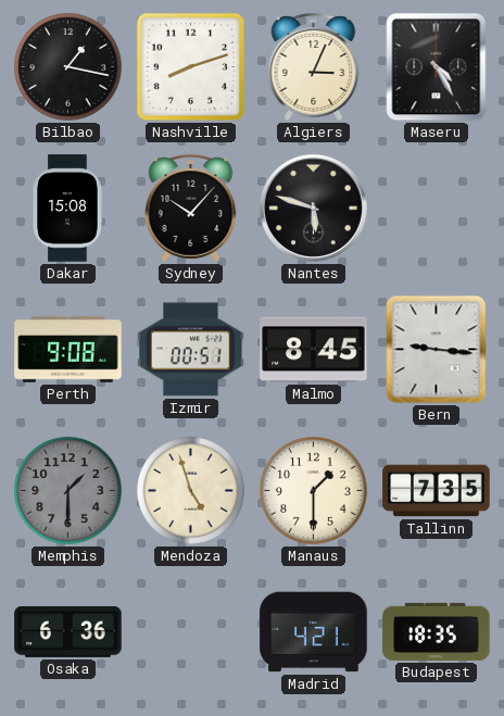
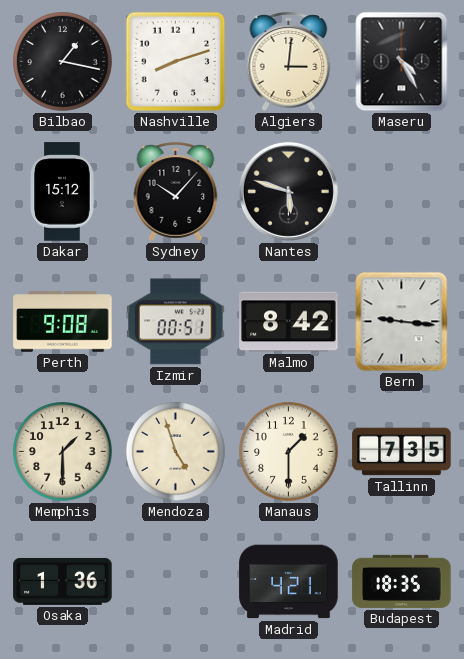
Algiers: 3:04 -> 3:01 (289, 61)
Dakar: 15:08 -> 15:12 (62, 192)
Malmo: 8:45 -> 8:42 (289, 322)
Memphis dial: grey -> cream (63, 452)
Osaka: 6:36 -> 1:36 (63, 582)
